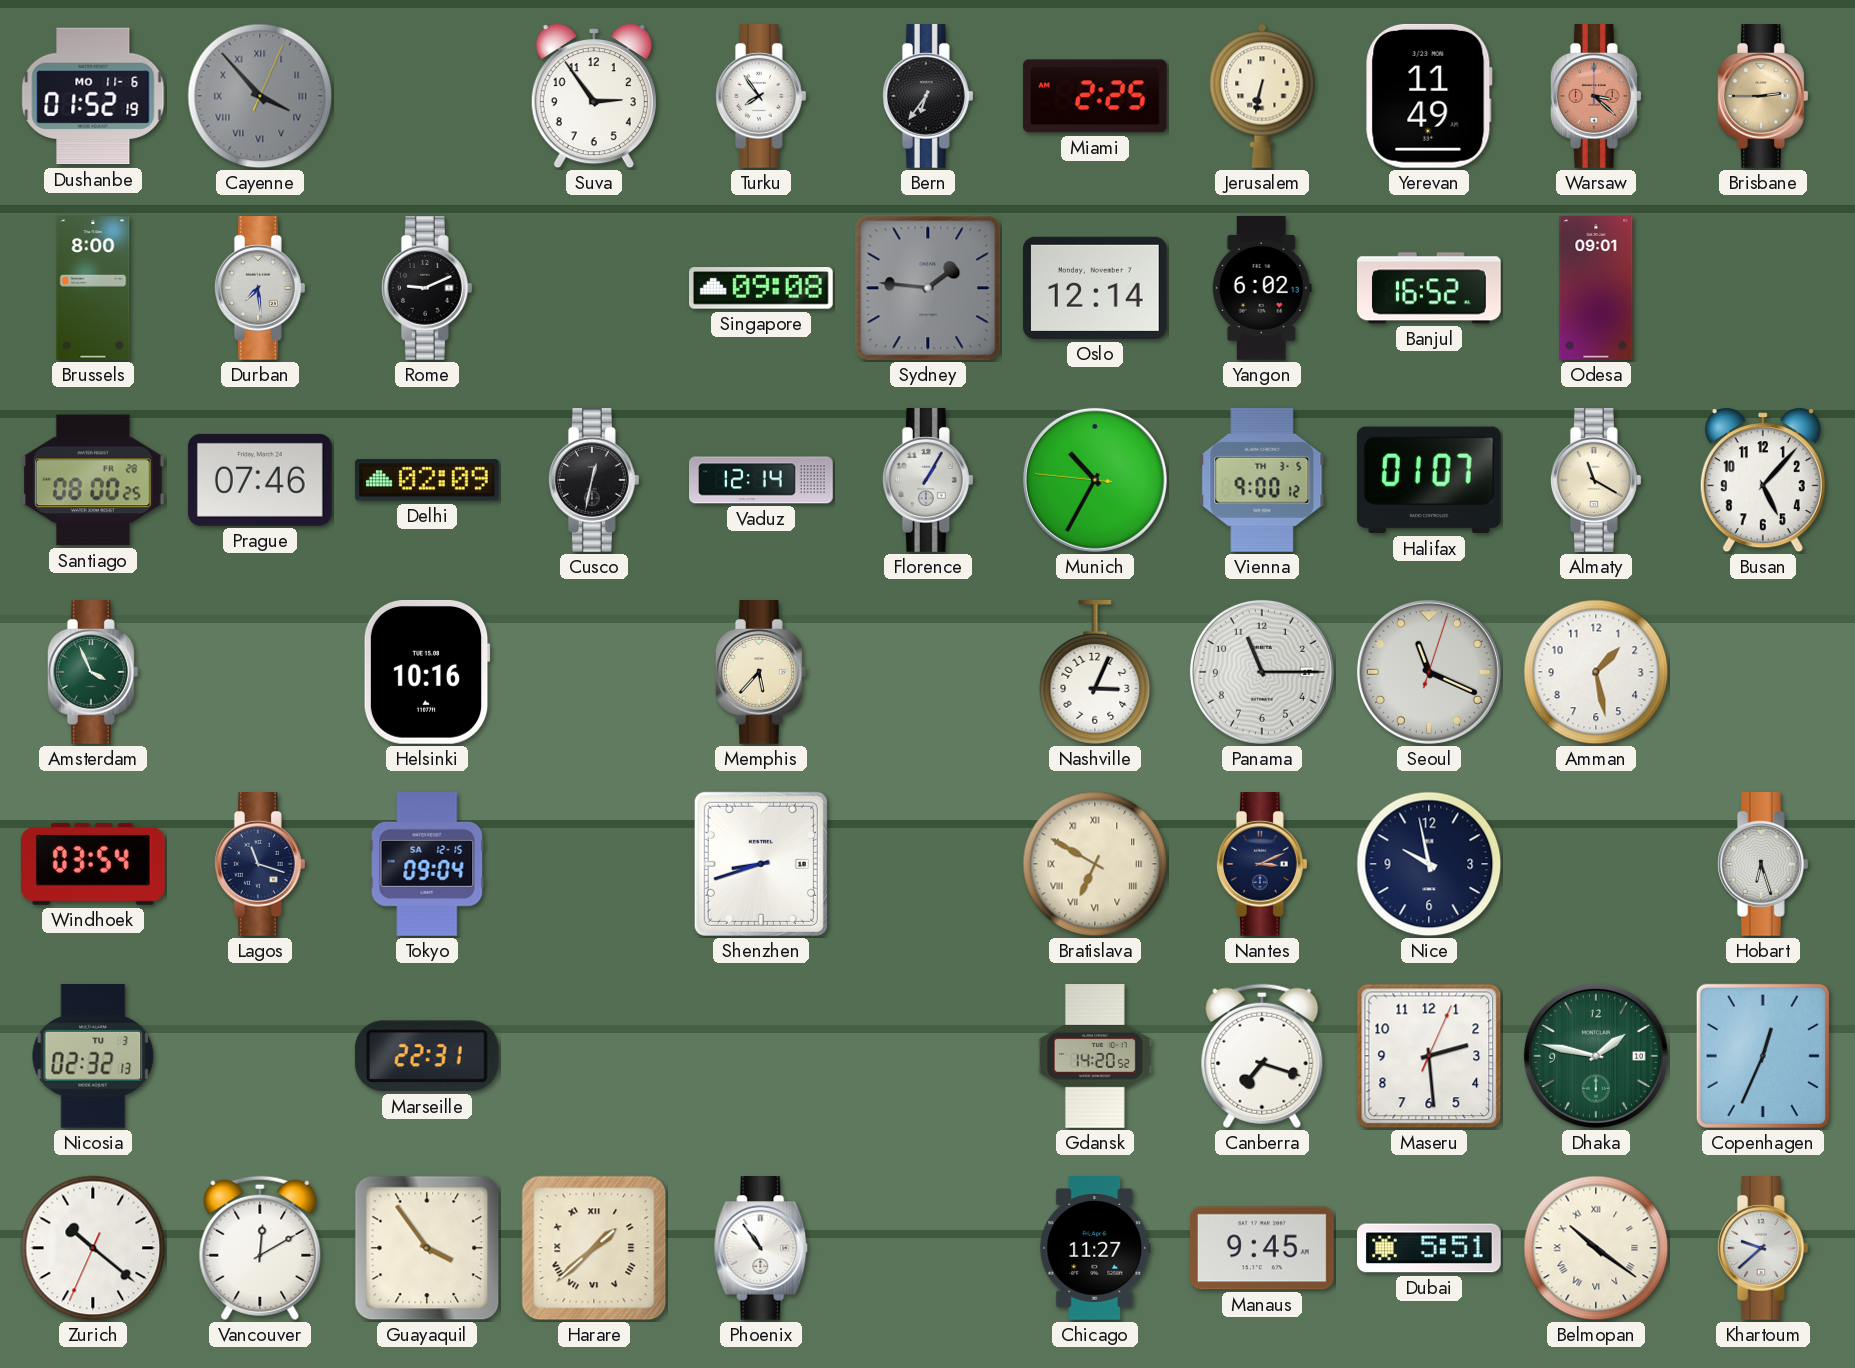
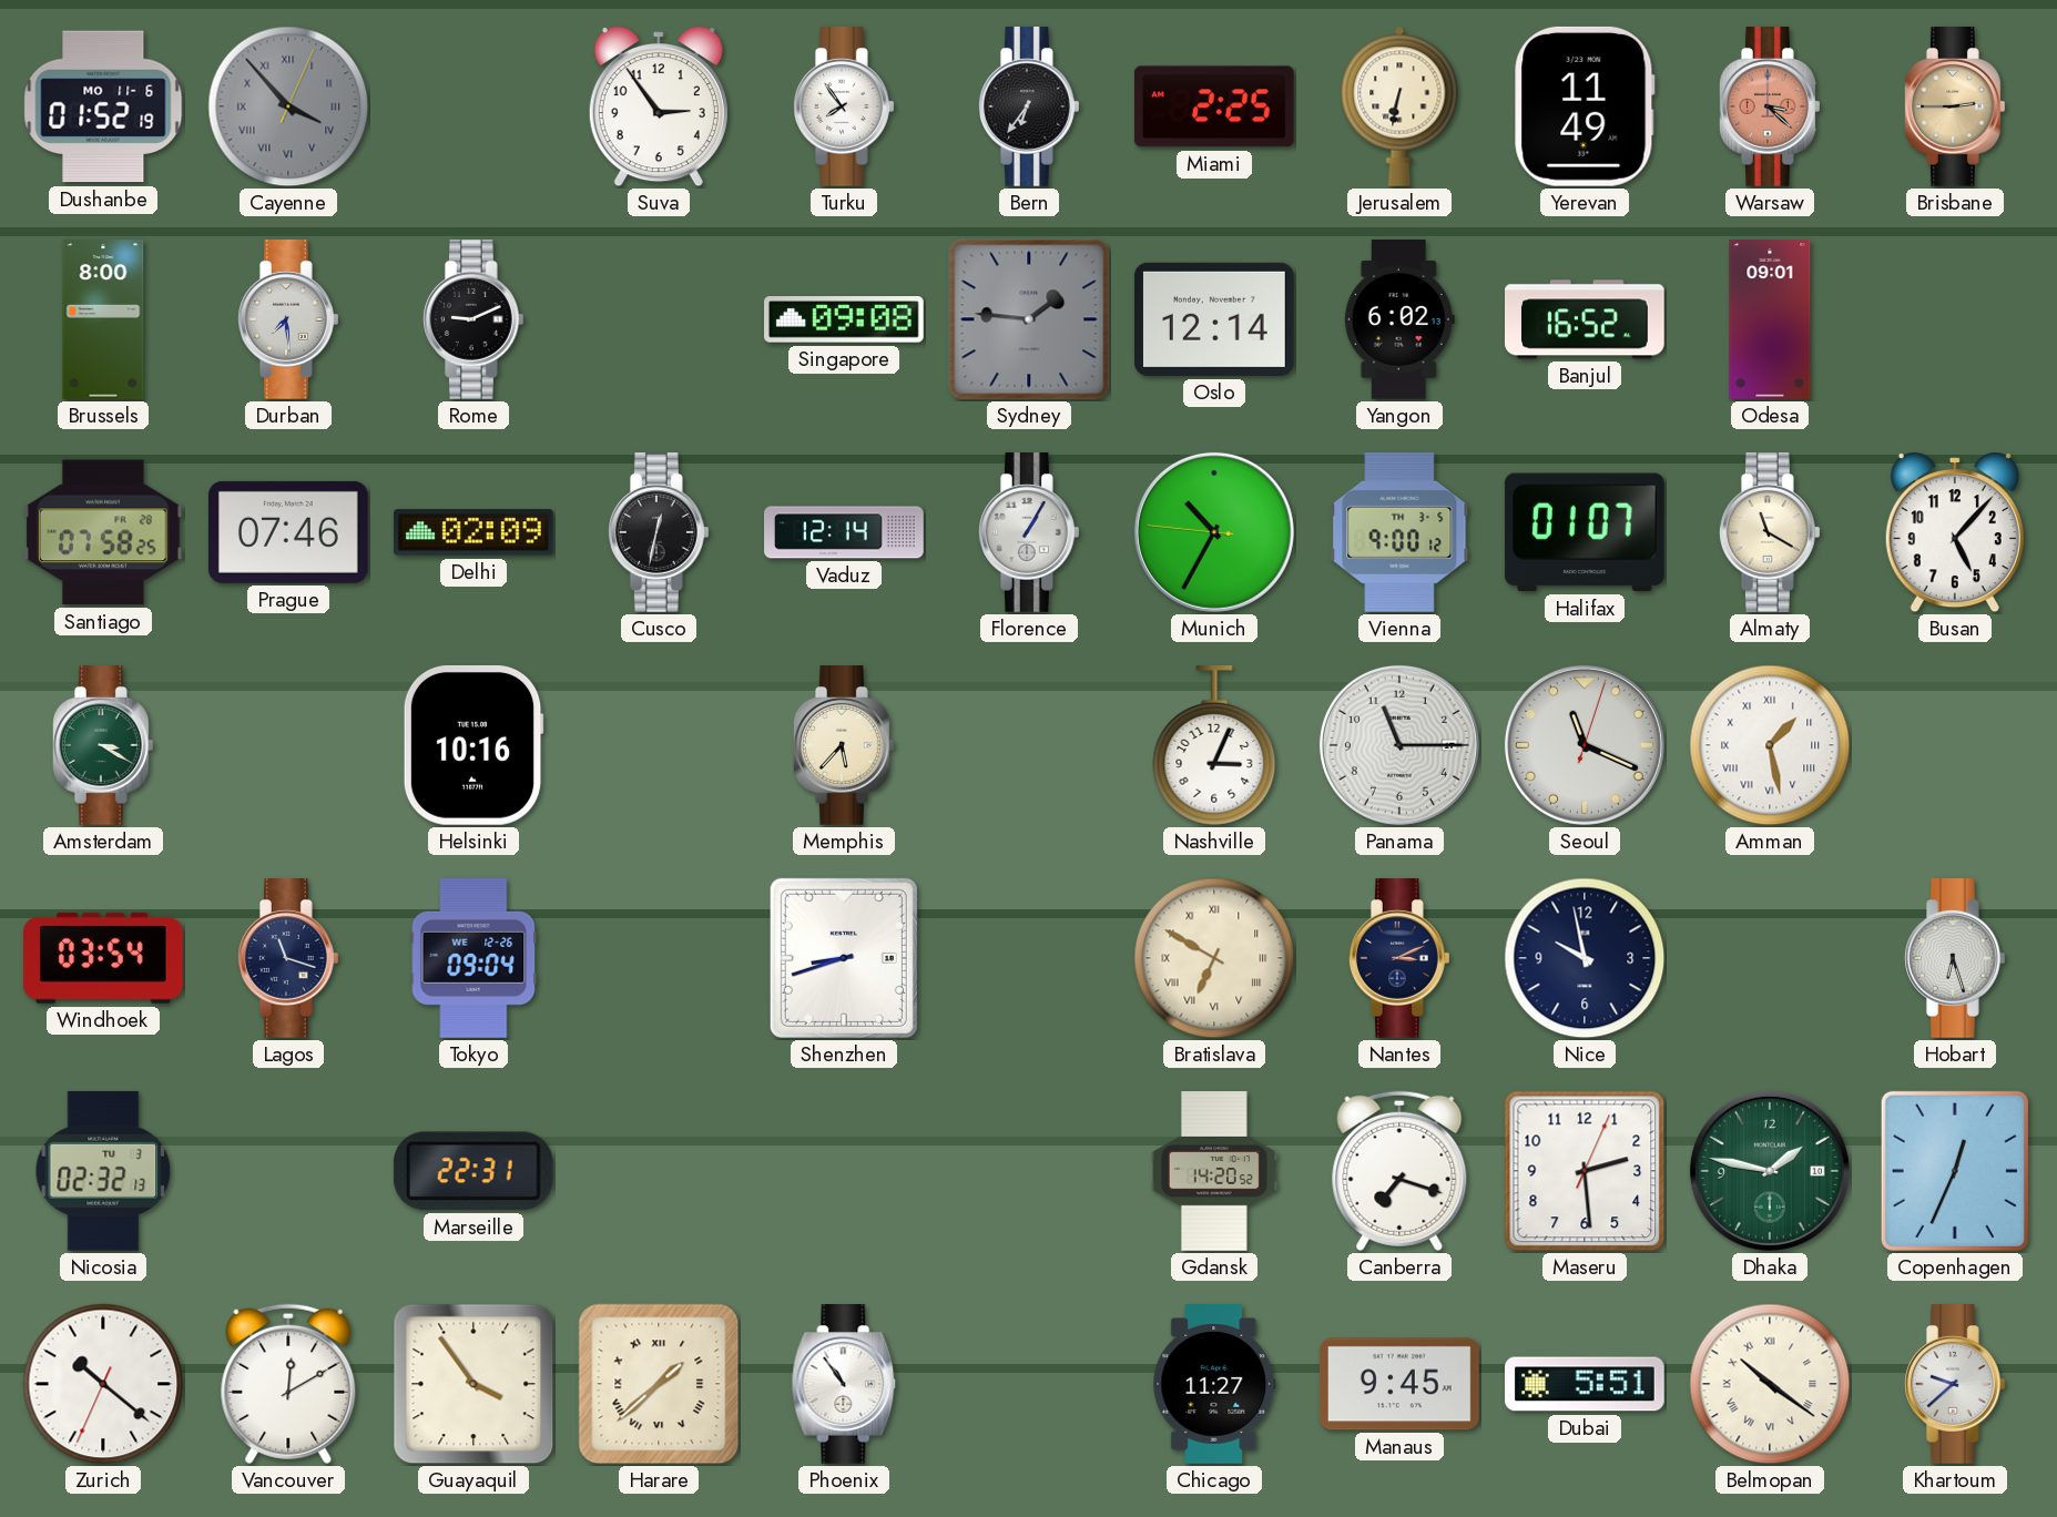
Santiago: 08:00 -> 07:58 (103, 532)
Amsterdam: 3:56 -> 3:20 (103, 746)
Amman numerals: Arabic -> Roman (1770, 745)
Tokyo date: SA 12-15 -> WE 12-26 (473, 959)
